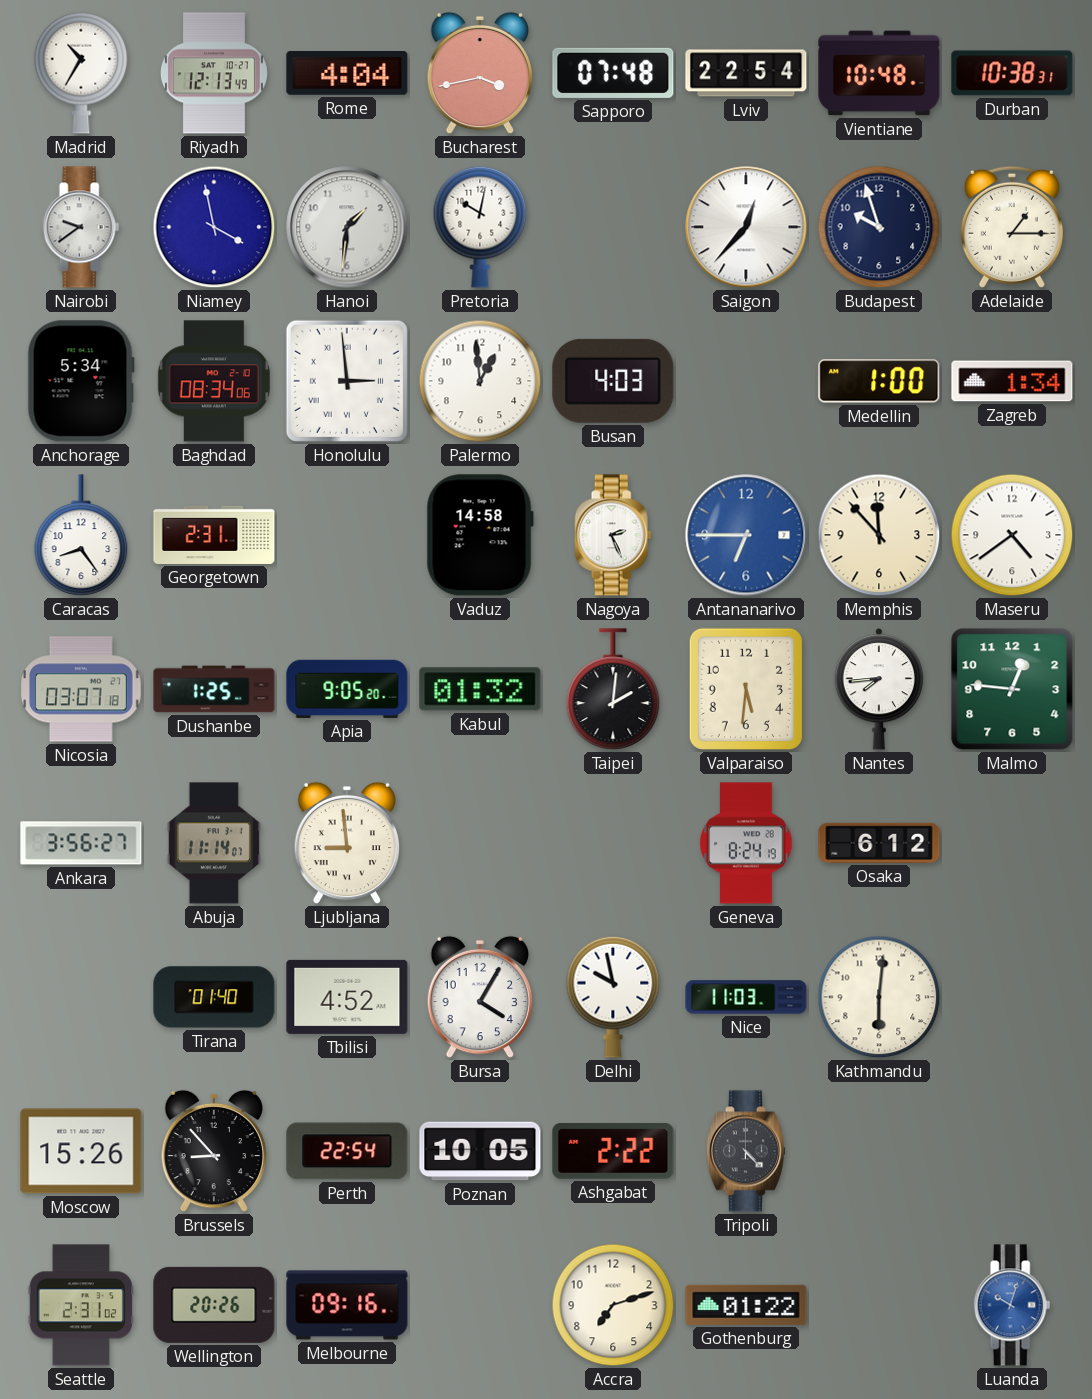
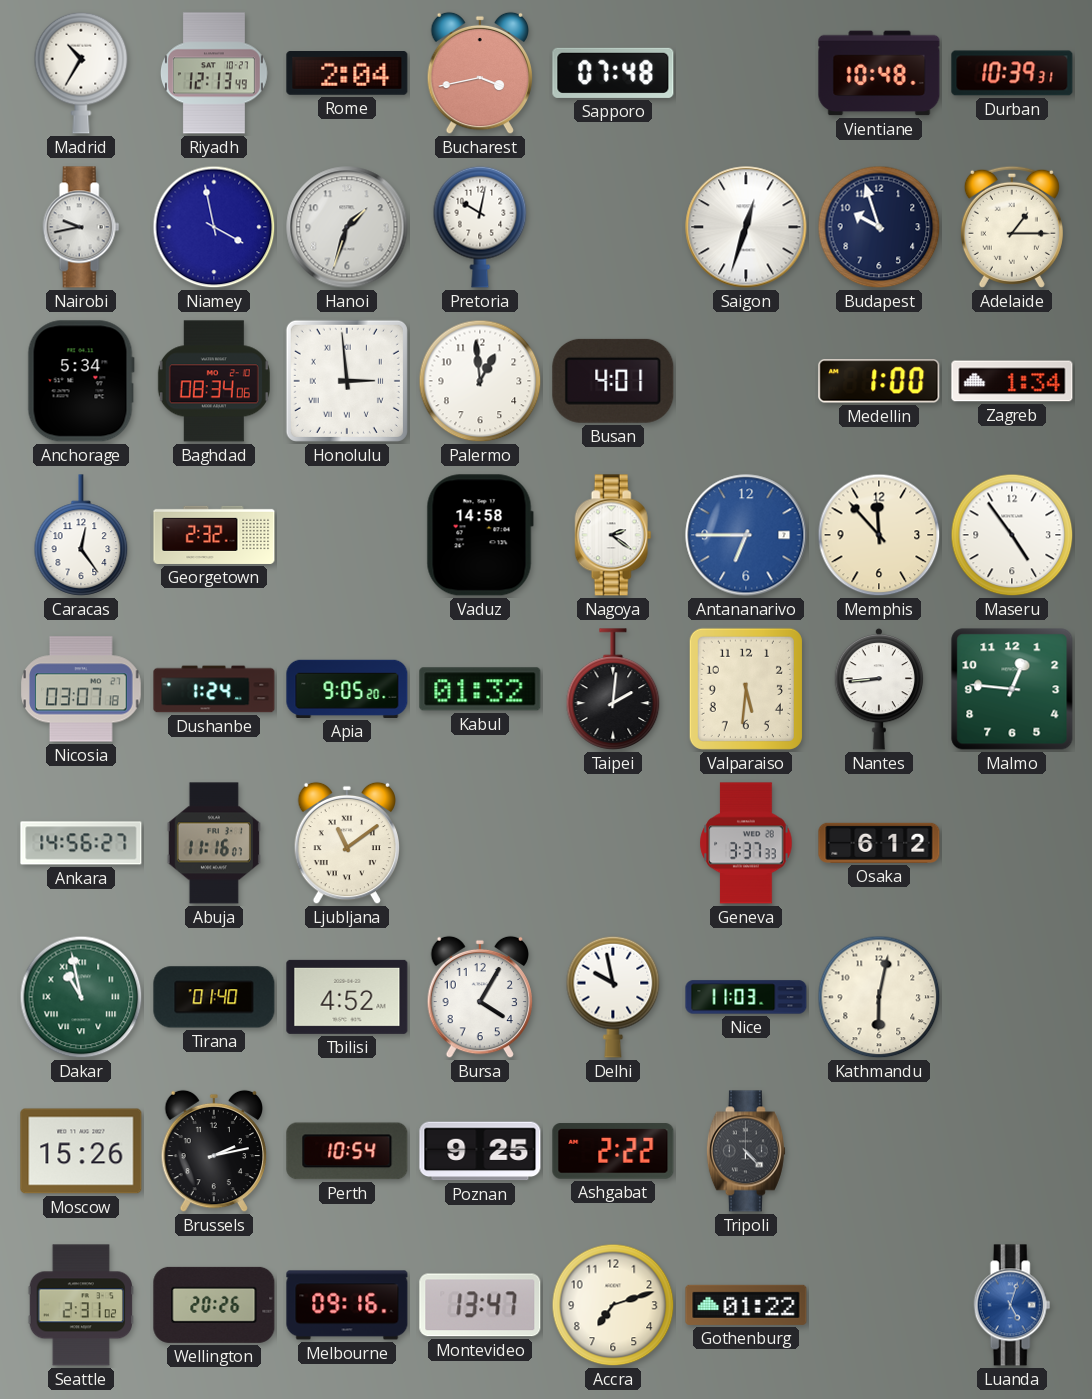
Rome: 4:04 -> 2:04 (347, 74)
Lviv: 22:54 -> none (746, 73)
Durban: 10:38 -> 10:39 (1012, 73)
Nairobi: 9:39 -> 9:43 (81, 227)
Hanoi: 1:31 -> 1:33 (347, 227)
Saigon: 12:37 -> 12:33 (746, 227)
Busan: 4:03 -> 4:01 (613, 381)
Caracas: 8:24 -> 12:24 (81, 535)
Georgetown: 2:31 -> 2:32 (214, 535)
Nagoya: 2:26 -> 2:21 (613, 535)
Maseru: 4:39 -> 4:54 (1012, 535)
Dushanbe: 1:25 -> 1:24 (214, 689)
Nantes: 7:44 -> 8:44 (879, 689)
Ankara: 3:56 -> 14:56 (81, 843)
Abuja: 11:14 -> 11:16 (214, 843)
Ljubljana: 8:59 -> 11:09 (346, 843)
Geneva: 8:24 -> 3:37 (746, 843)
Dakar: none -> 10:58 (81, 997)
Kathmandu: 6:01 -> 6:02 (879, 997)
Brussels: 8:53 -> 2:13 (213, 1151)
Perth: 22:54 -> 10:54 (347, 1151)
Poznan: 10:05 -> 9:25 (480, 1151)
Montevideo: none -> 13:47 (480, 1305)
Luanda: 10:03 -> 5:03 (1012, 1305)
